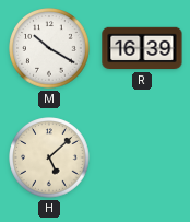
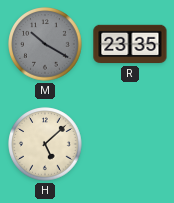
M dial: white -> grey (45, 44)
R: 16:39 -> 23:35 (130, 44)
